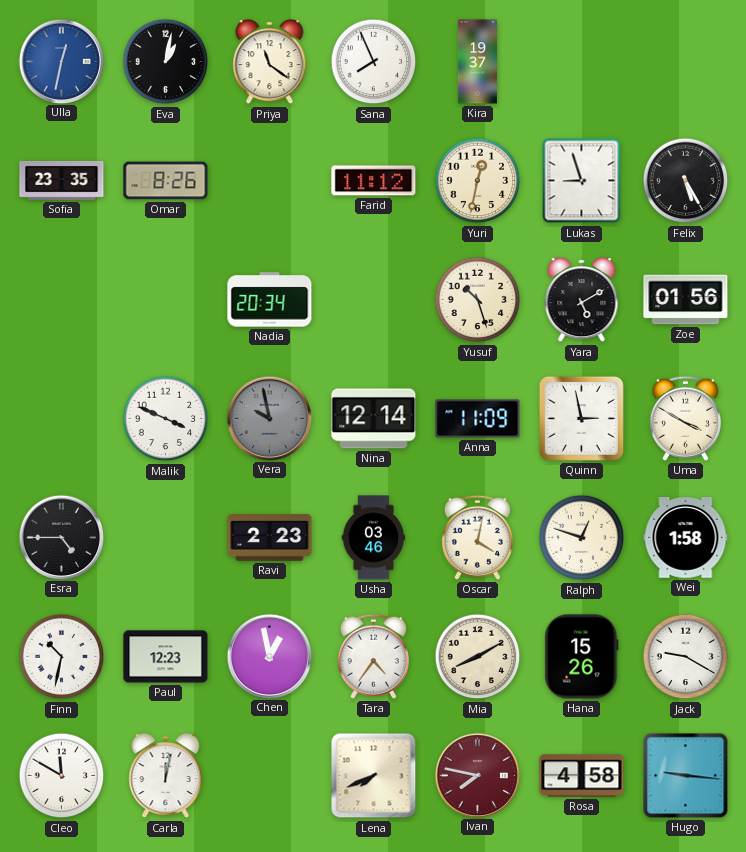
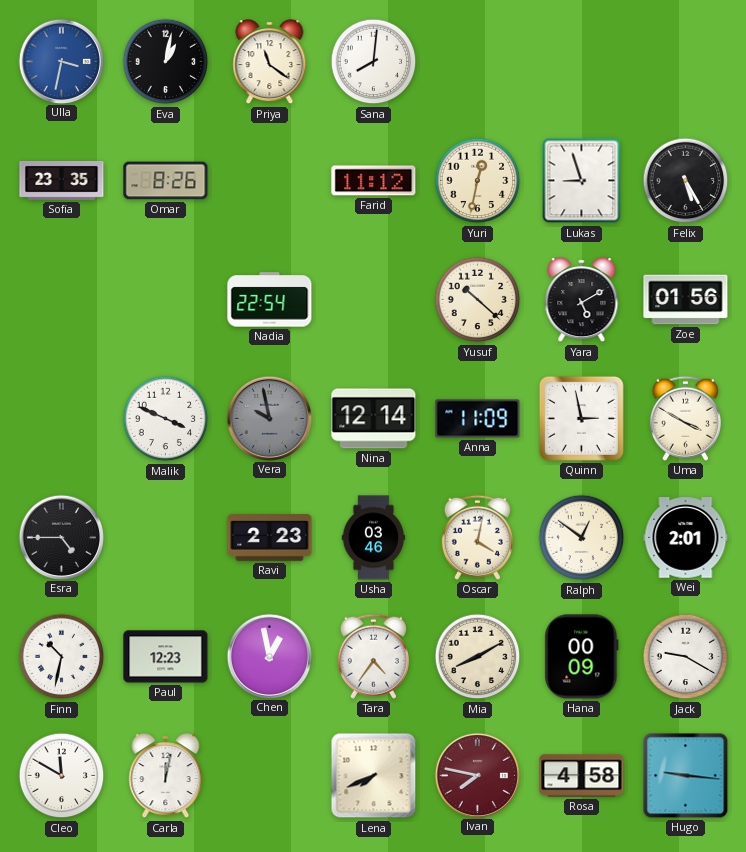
Ulla: 12:32 -> 3:32 (61, 61)
Sana: 7:56 -> 8:01 (374, 62)
Kira: 19:37 -> none (477, 62)
Nadia: 20:34 -> 22:54 (270, 300)
Yusuf: 10:27 -> 10:22 (478, 300)
Ralph: 12:48 -> 12:51 (582, 538)
Wei: 1:58 -> 2:01 (686, 538)
Hana: 15:26 -> 00:09 (582, 657)
